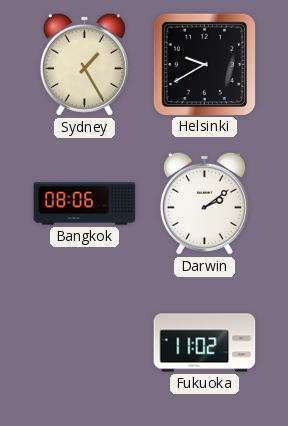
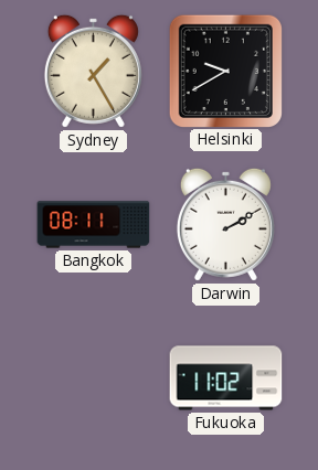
Bangkok: 08:06 -> 08:11 (94, 225)
Darwin: 2:09 -> 2:10 (225, 224)
